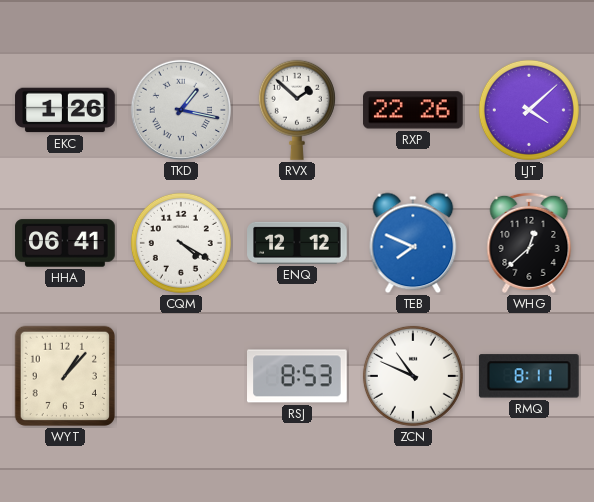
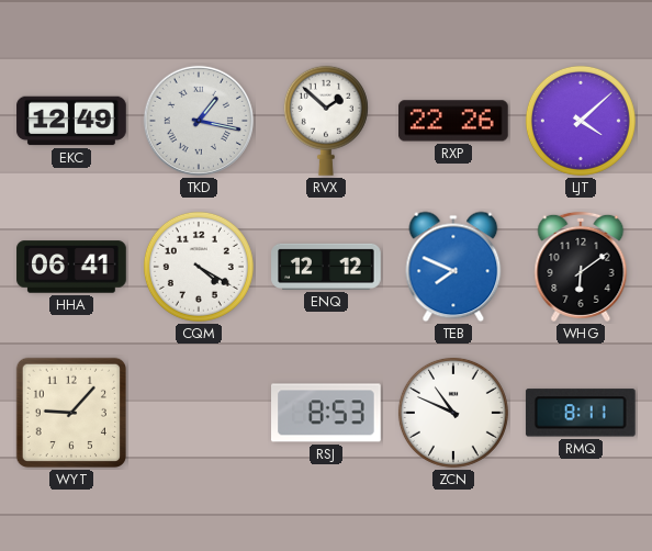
EKC: 1:26 -> 12:49 (71, 121)
WHG: 12:38 -> 6:09 (581, 267)
WYT: 1:07 -> 9:07 (71, 413)
